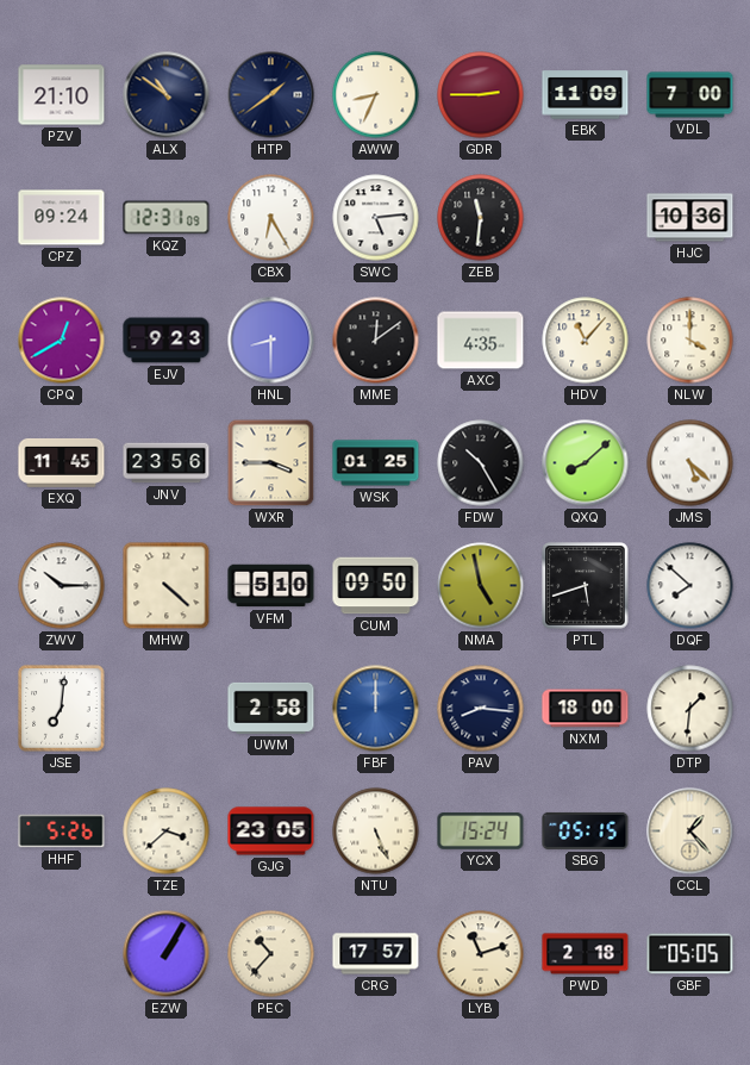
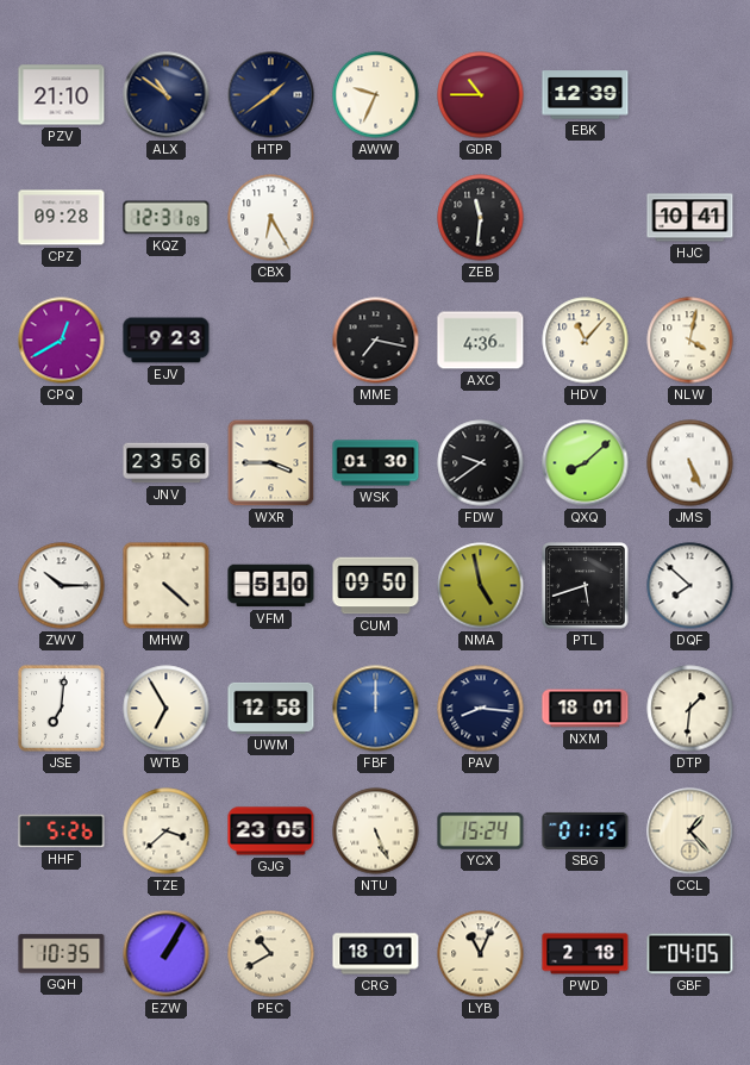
AWW: 8:34 -> 9:34 (376, 95)
GDR: 2:45 -> 10:45 (481, 95)
EBK: 11:09 -> 12:39 (586, 95)
VDL: 7:00 -> none (690, 95)
CPZ: 09:24 -> 09:28 (62, 218)
SWC: 5:14 -> none (376, 218)
HJC: 10:36 -> 10:41 (690, 218)
HNL: 8:30 -> none (271, 341)
MME: 12:09 -> 7:17 (376, 341)
AXC: 4:35 -> 4:36 (481, 341)
NLW: 4:00 -> 4:02 (690, 341)
EXQ: 11:45 -> none (62, 462)
WSK: 01:25 -> 01:30 (376, 463)
FDW: 10:25 -> 9:39 (481, 463)
JMS: 5:22 -> 5:26 (690, 463)
WTB: none -> 6:55 (167, 709)
UWM: 2:58 -> 12:58 (271, 708)
NXM: 18:00 -> 18:01 (586, 709)
SBG: 05:15 -> 01:15 (586, 830)
GQH: none -> 10:35 (62, 954)
PEC: 10:37 -> 10:40 (271, 954)
CRG: 17:57 -> 18:01 (376, 954)
LYB: 11:12 -> 11:04 (481, 954)
GBF: 05:05 -> 04:05 (690, 954)
